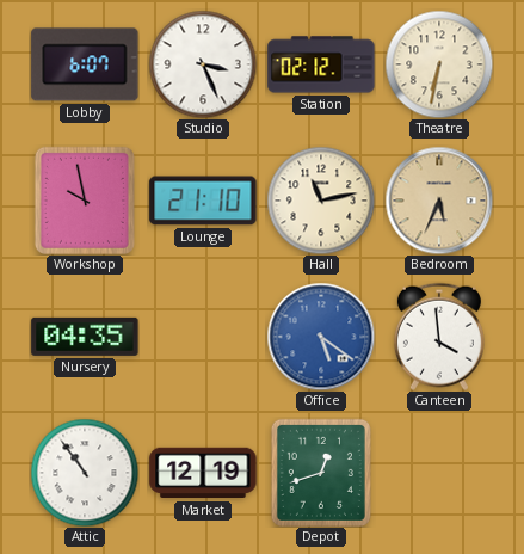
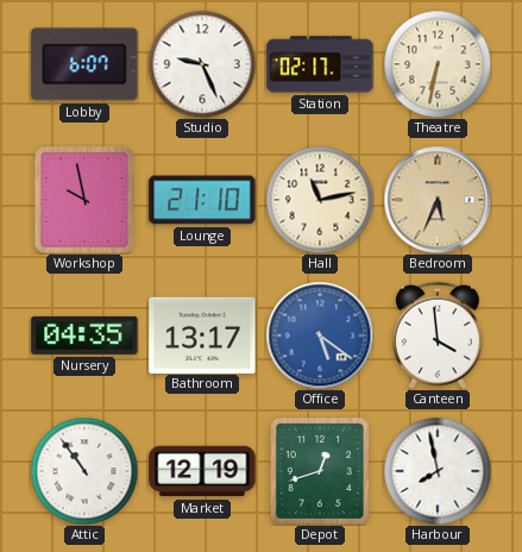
Studio: 3:26 -> 9:26 (202, 64)
Station: 02:12 -> 02:17 (320, 64)
Bathroom: none -> 13:17 (202, 334)
Harbour: none -> 7:58 (438, 471)
